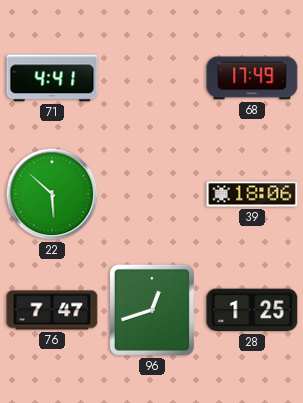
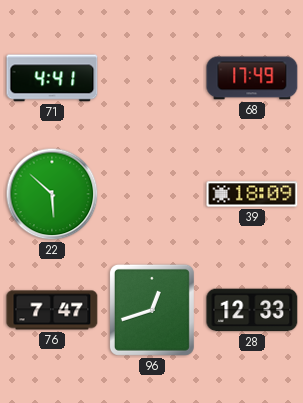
39: 18:06 -> 18:09 (252, 194)
28: 1:25 -> 12:33 (252, 310)
